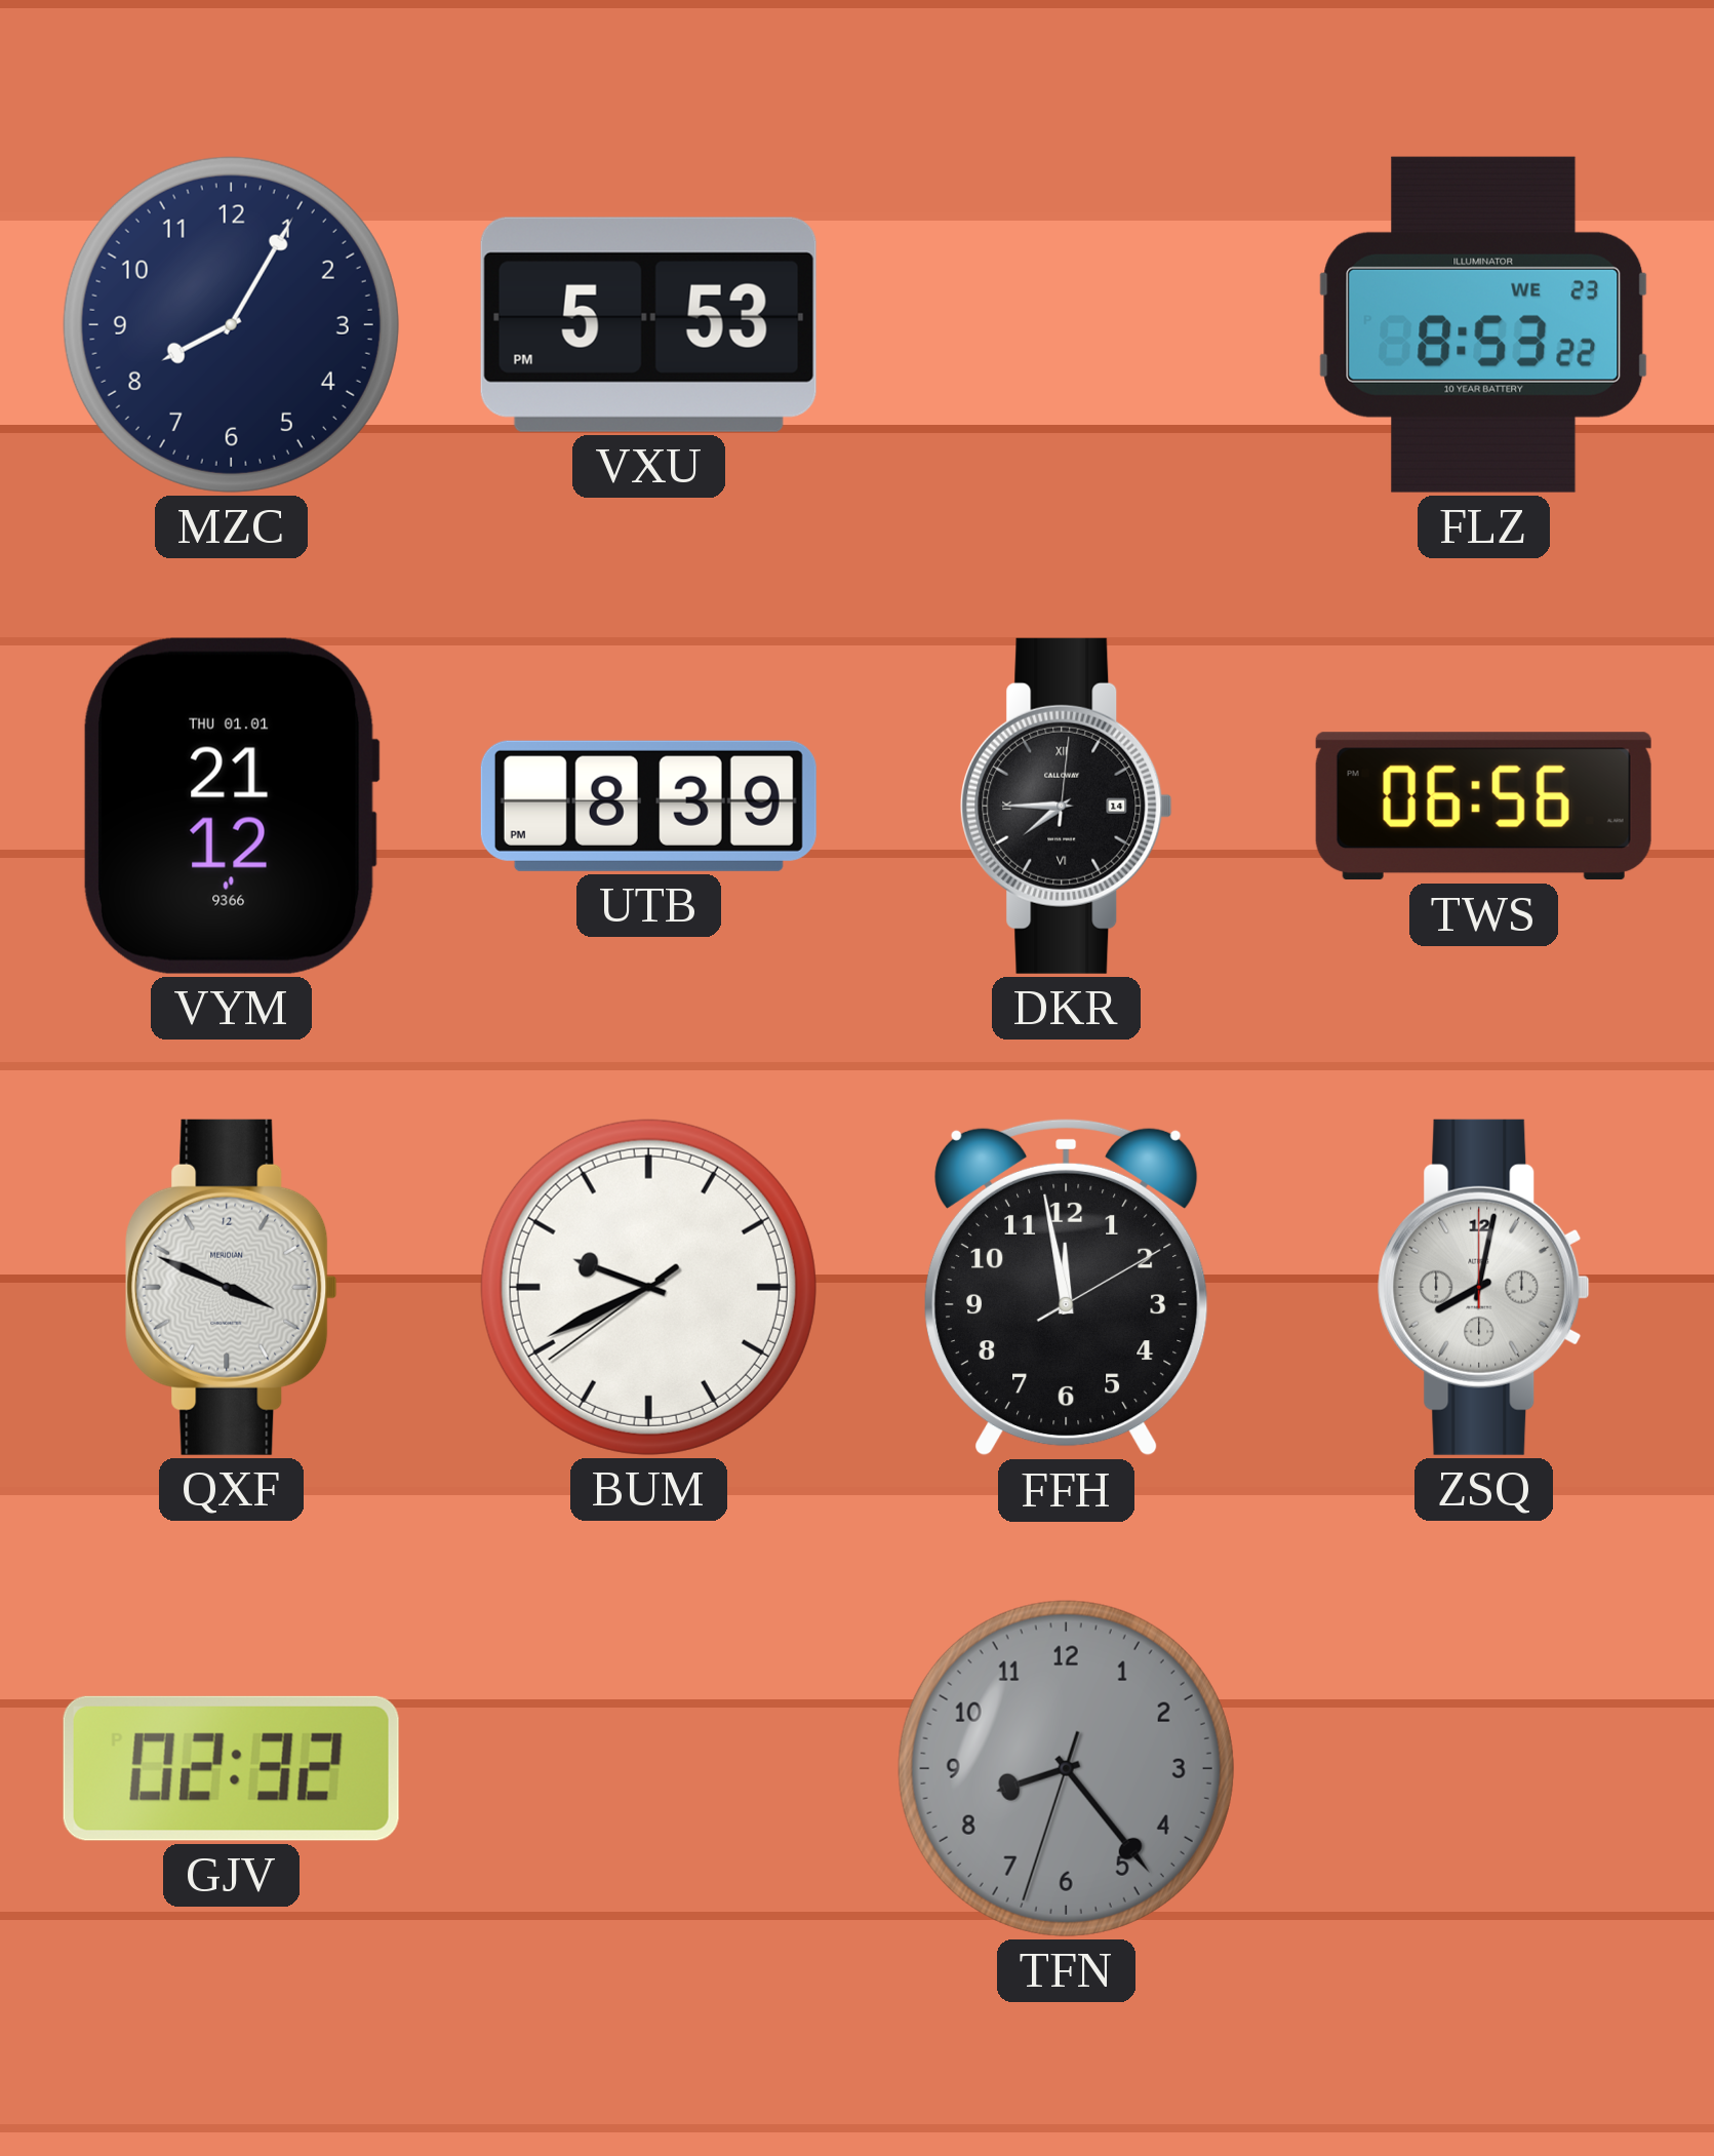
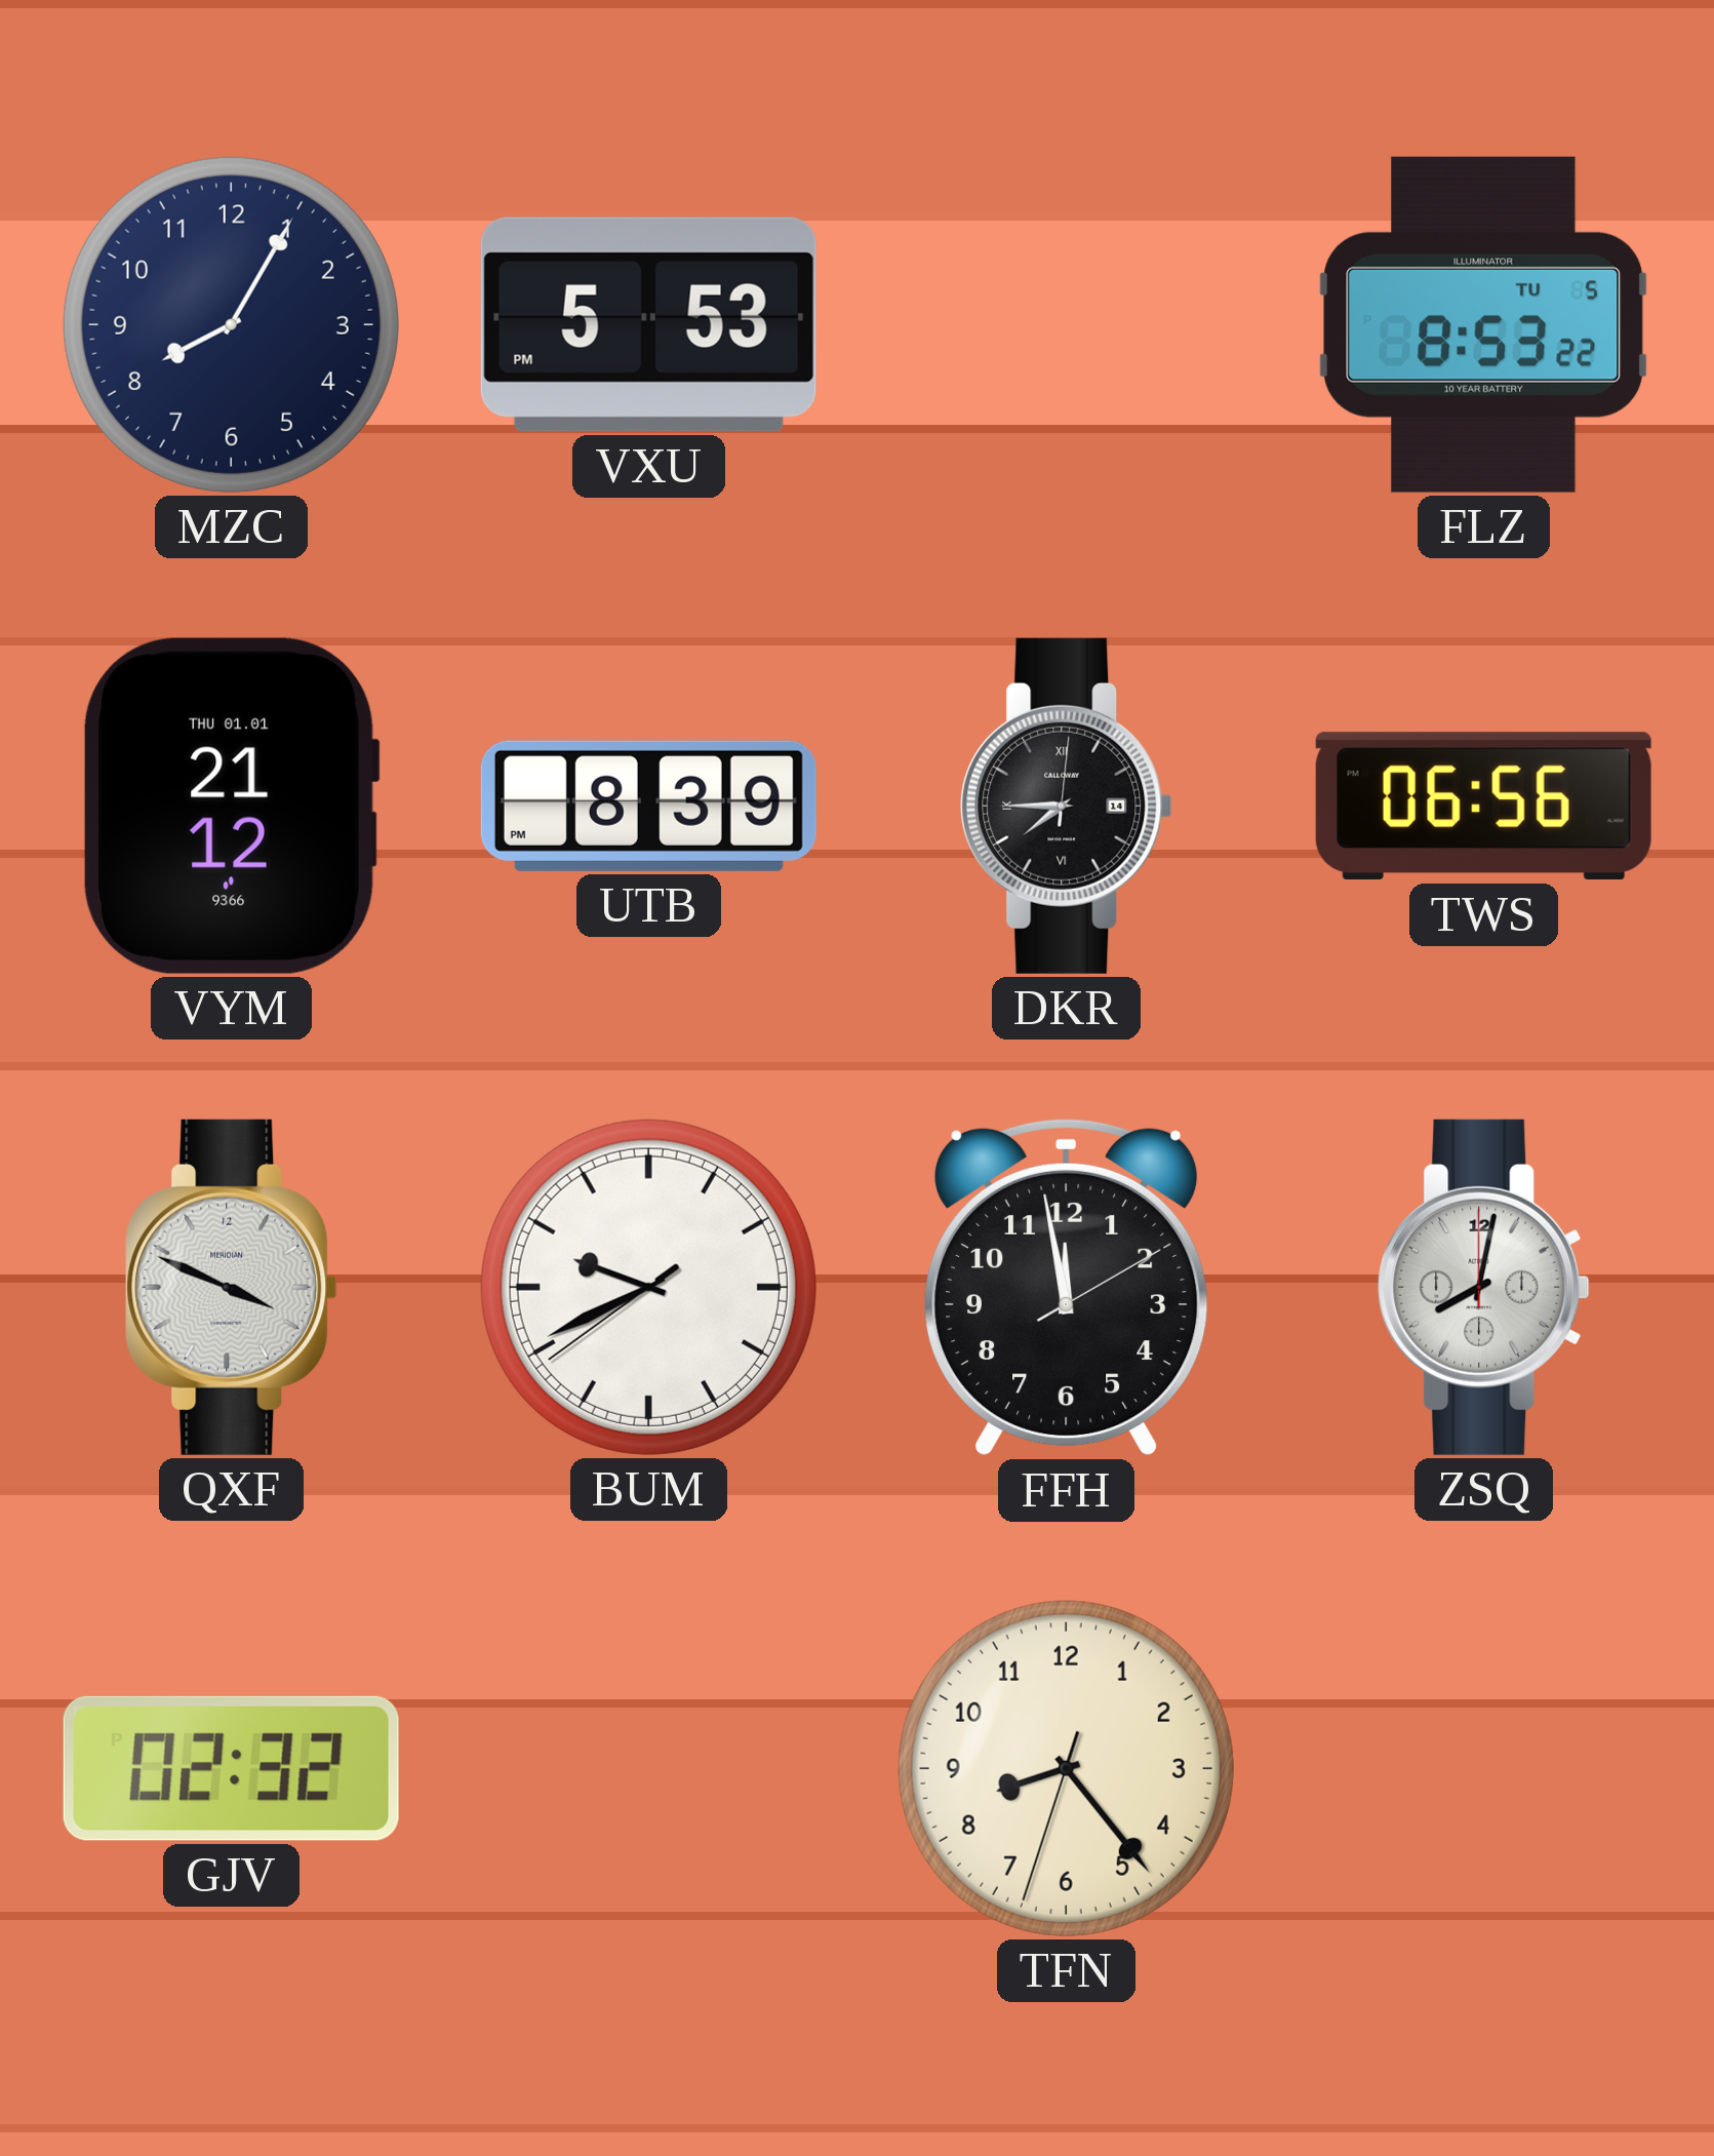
FLZ date: WE 23 -> TU 5 (1483, 324)
TFN dial: grey -> cream (1066, 1768)
